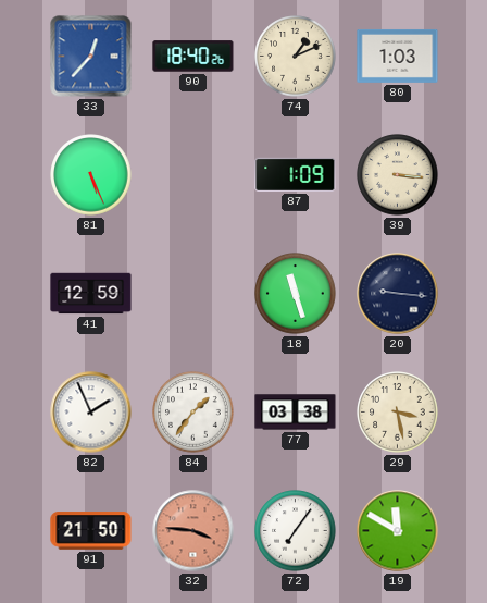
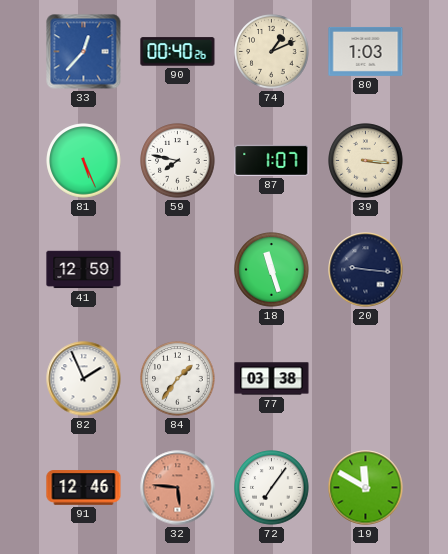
90: 18:40 -> 00:40 (178, 52)
59: none -> 7:47 (178, 161)
87: 1:09 -> 1:07 (272, 160)
29: 3:28 -> none (398, 413)
91: 21:50 -> 12:46 (84, 488)
32: 3:46 -> 5:46 (178, 488)
